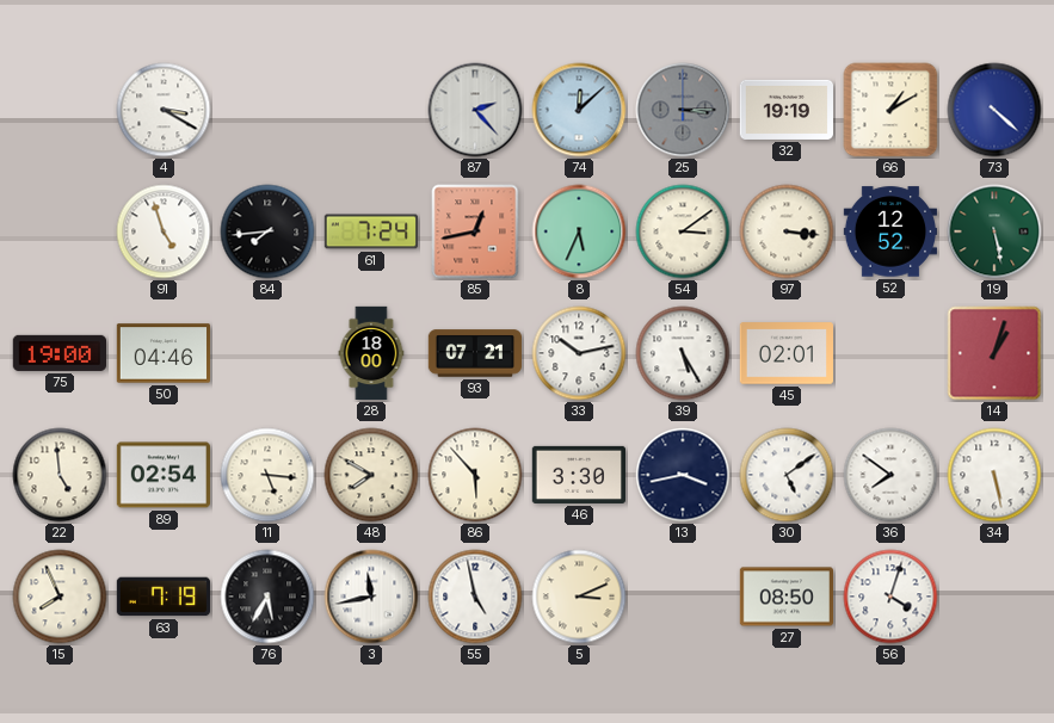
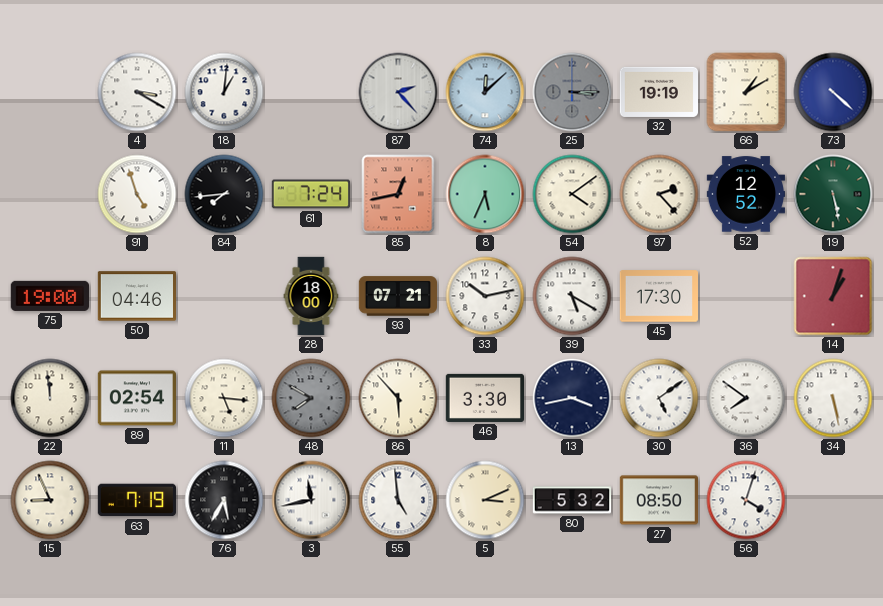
18: none -> 1:01 (224, 92)
54: 3:09 -> 4:09 (572, 194)
97: 3:16 -> 2:23 (659, 194)
39: 5:25 -> 5:20 (572, 296)
45: 02:01 -> 17:30 (658, 296)
22: 4:59 -> 11:59 (50, 398)
48 dial: cream -> grey (311, 398)
15: 7:56 -> 8:56 (50, 500)
55: 4:58 -> 4:59 (398, 500)
80: none -> 5:32 (572, 500)
